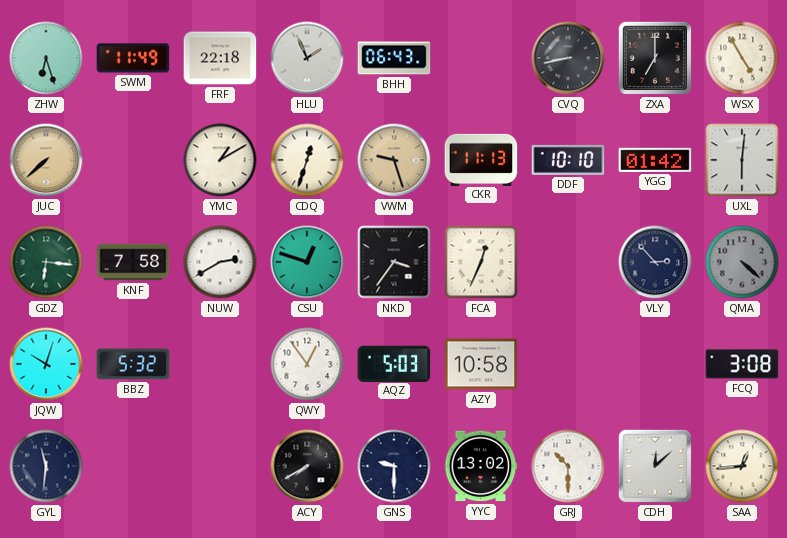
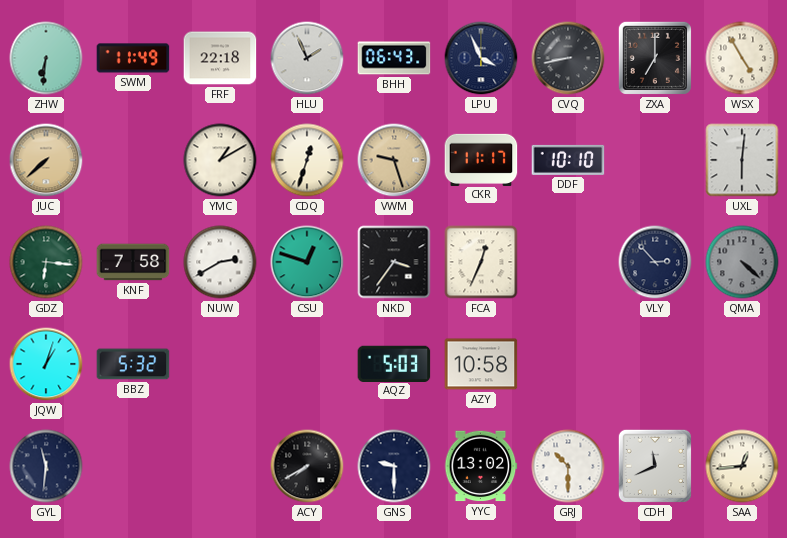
ZHW: 6:27 -> 6:31 (46, 58)
LPU: none -> 3:56 (481, 58)
CKR: 11:13 -> 11:17 (481, 159)
YGG: 01:42 -> none (655, 160)
JQW: 10:03 -> 1:03 (46, 364)
QWY: 12:54 -> none (307, 364)
FCQ: 3:08 -> none (742, 364)
CDH: 12:08 -> 11:41 (655, 466)
